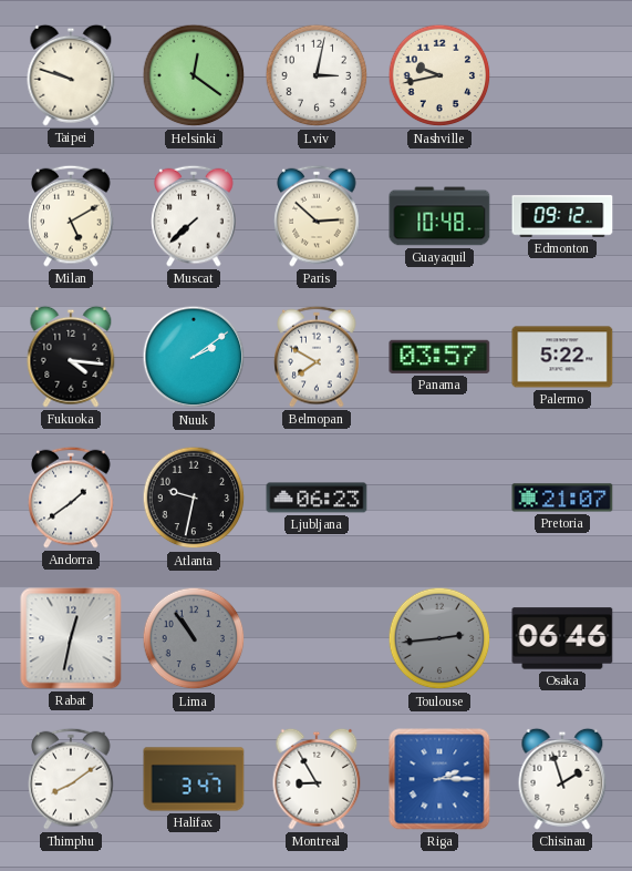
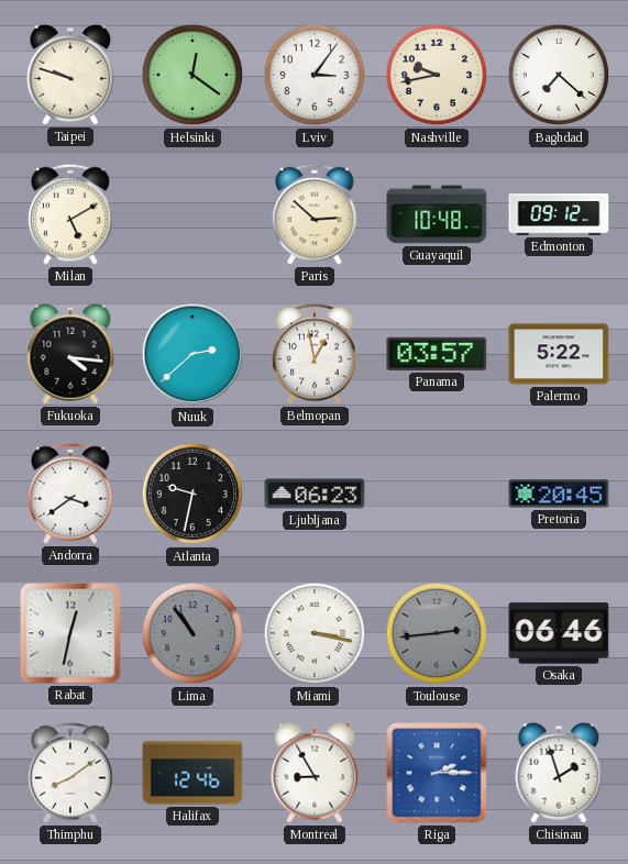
Lviv: 3:02 -> 3:06 (315, 75)
Baghdad: none -> 7:22 (559, 75)
Muscat: 7:38 -> none (194, 216)
Nuuk: 2:09 -> 2:38 (192, 354)
Belmopan: 7:50 -> 12:58 (315, 354)
Andorra: 1:39 -> 3:39 (70, 494)
Pretoria: 21:07 -> 20:45 (559, 494)
Miami: none -> 3:17 (315, 633)
Halifax: 3:47 -> 12:46 (192, 773)
